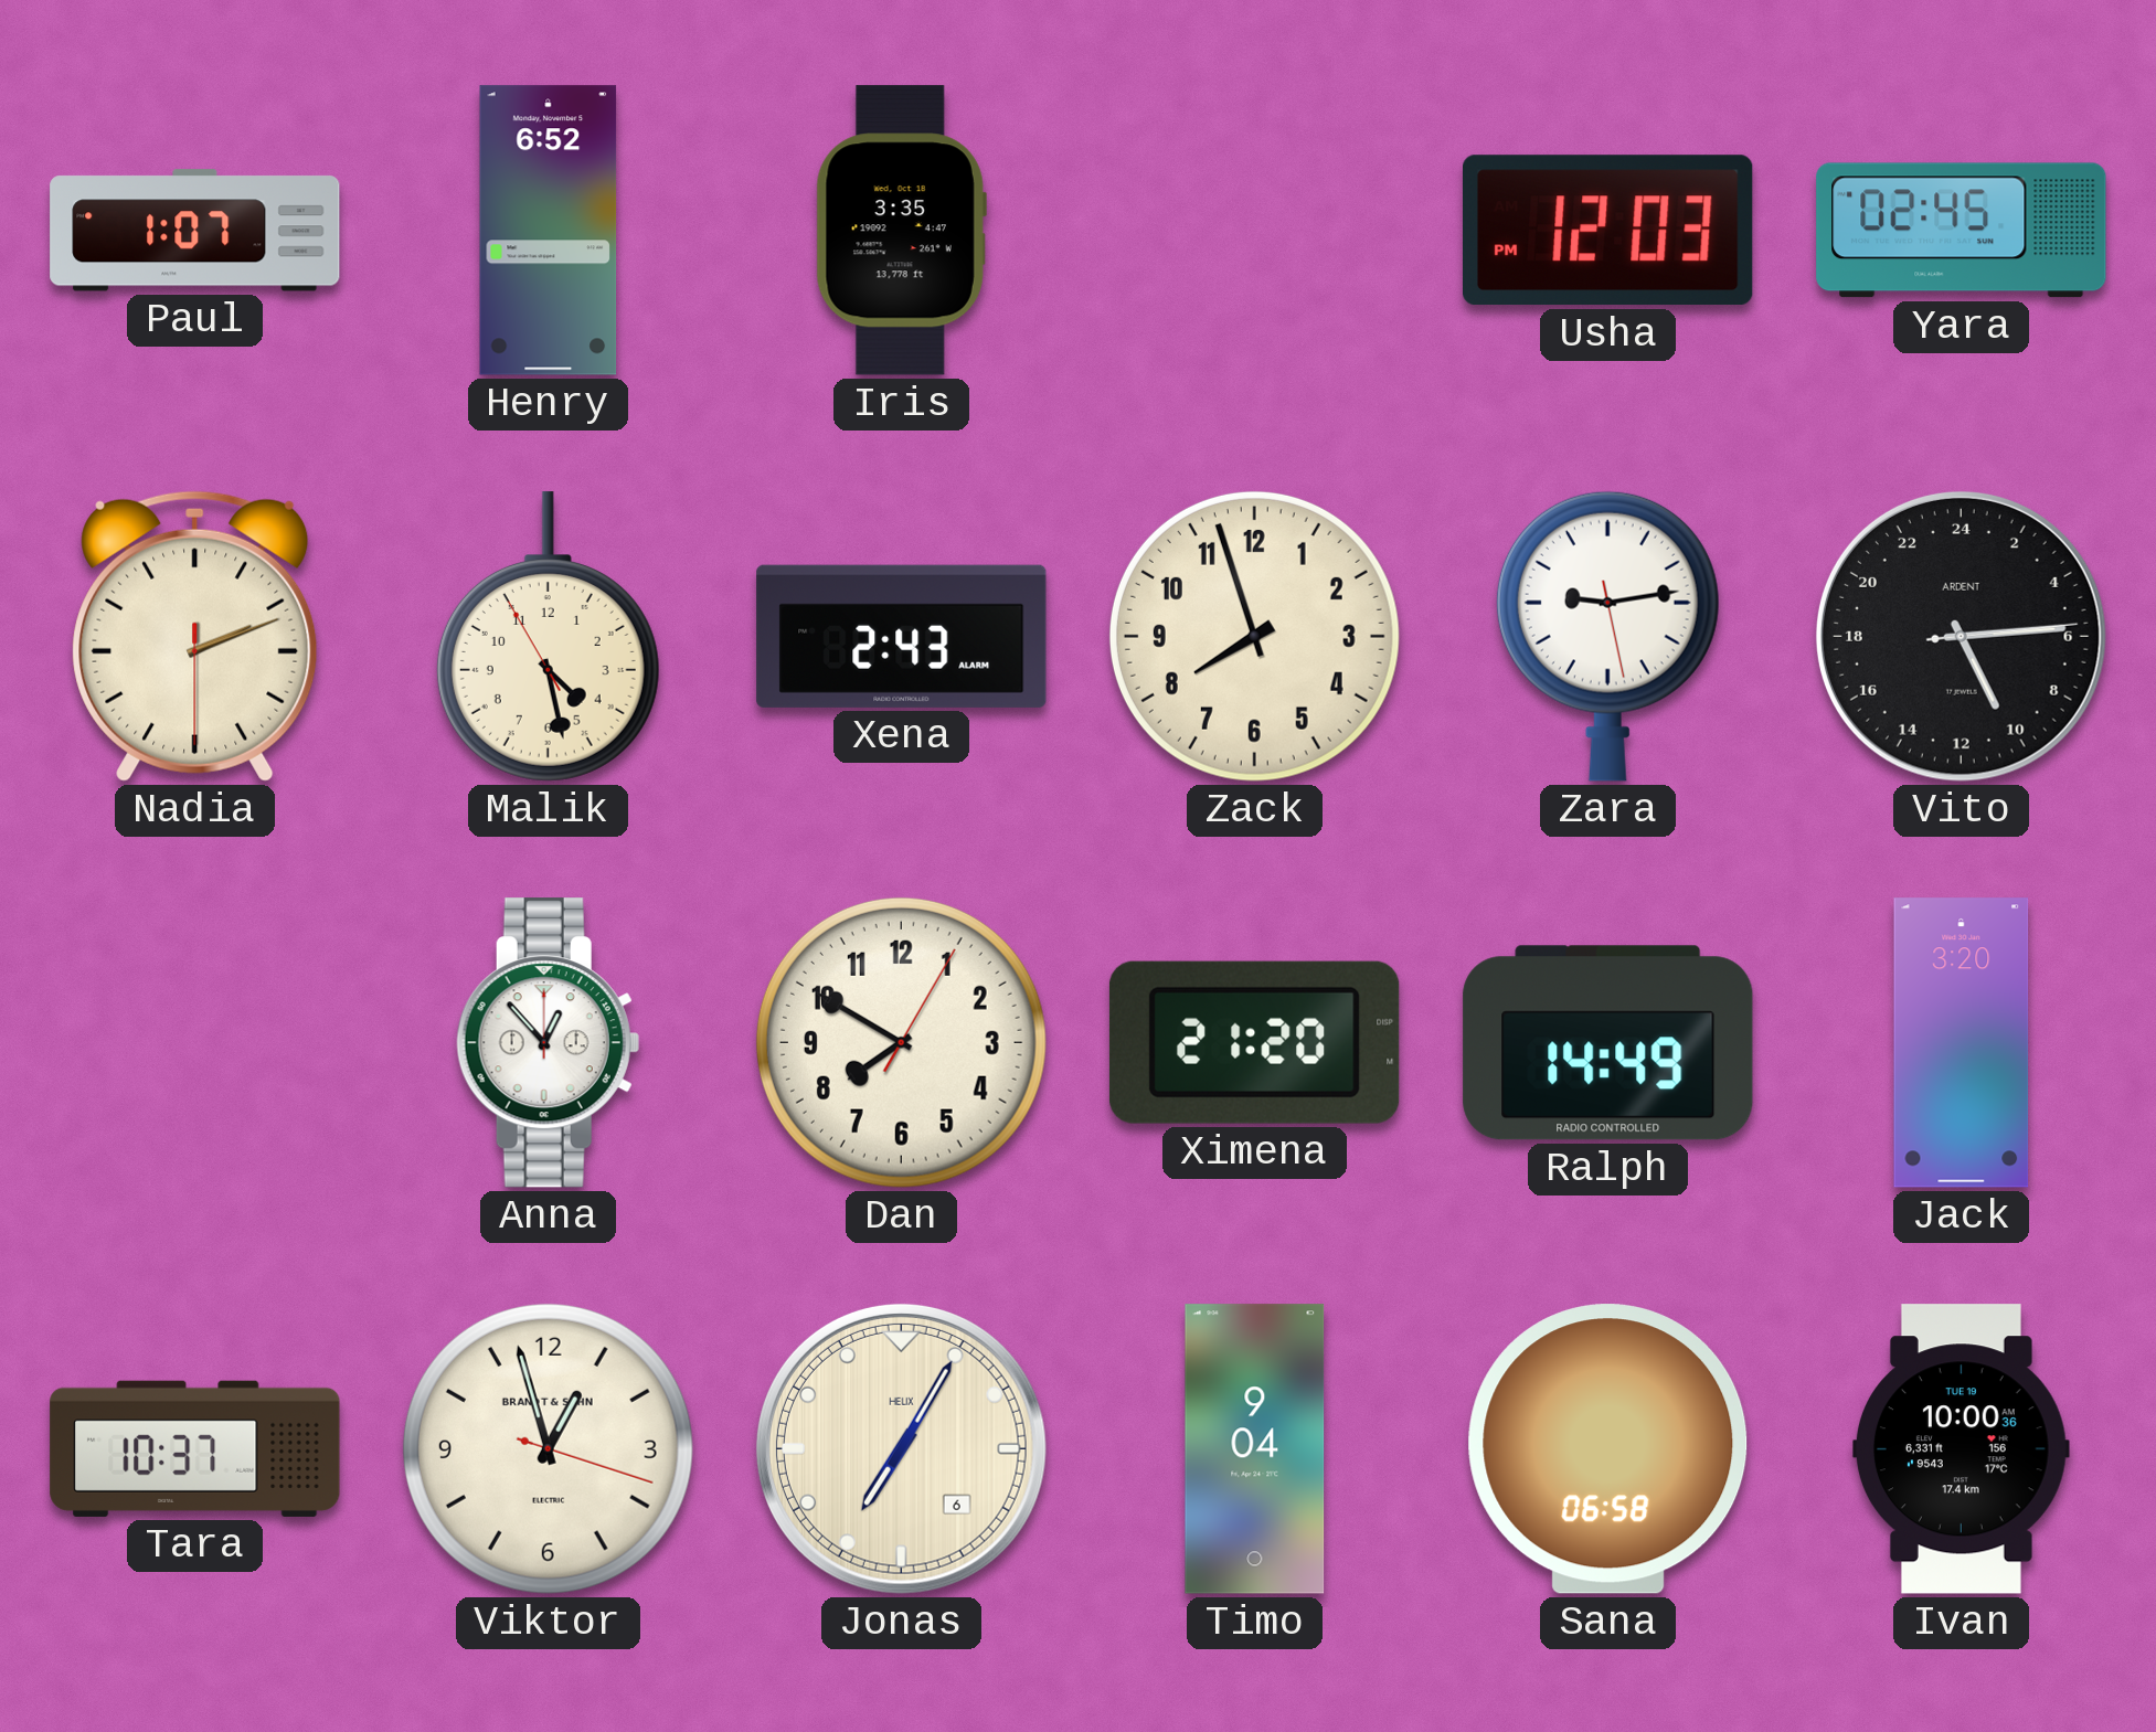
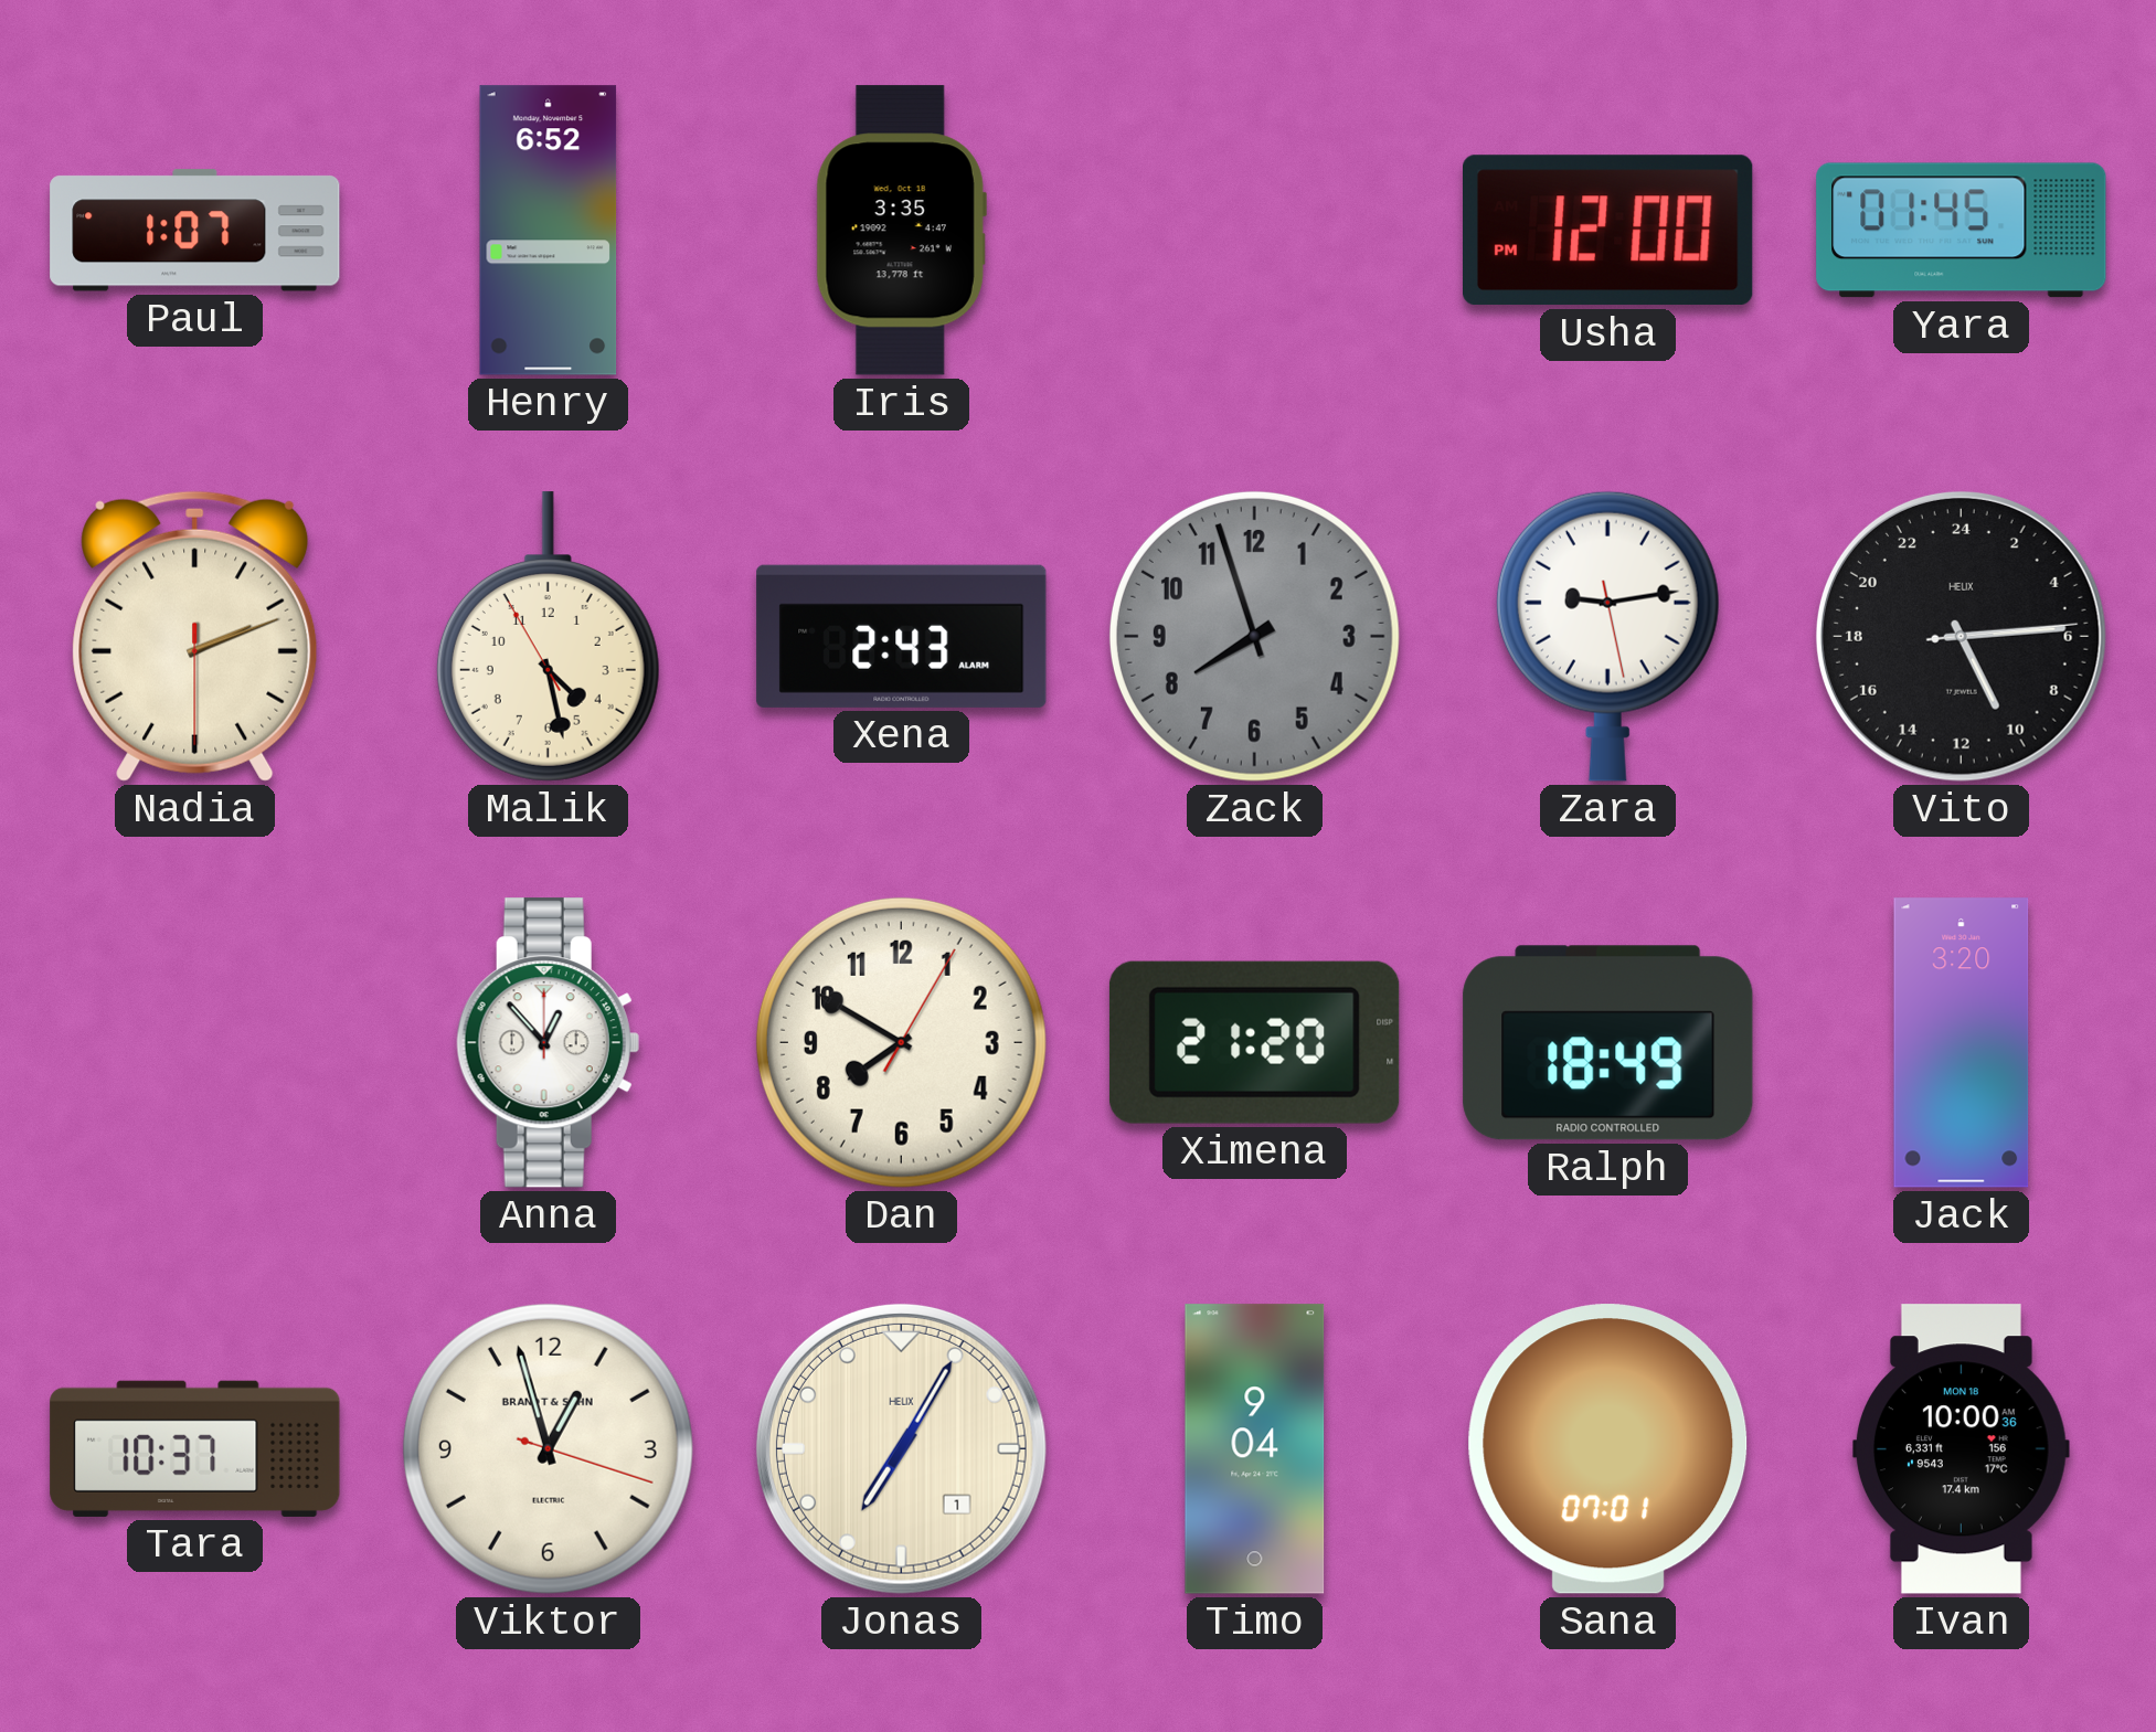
Usha: 12:03 -> 12:00 (1608, 231)
Yara: 02:45 -> 01:45 (1962, 231)
Zack dial: cream -> grey (1254, 636)
Vito brand: ARDENT -> HELIX (1961, 636)
Ralph: 14:49 -> 18:49 (1608, 1043)
Jonas date: 6 -> 1 (901, 1448)
Sana: 06:58 -> 07:01 (1608, 1449)
Ivan date: TUE 19 -> MON 18 (1962, 1449)
